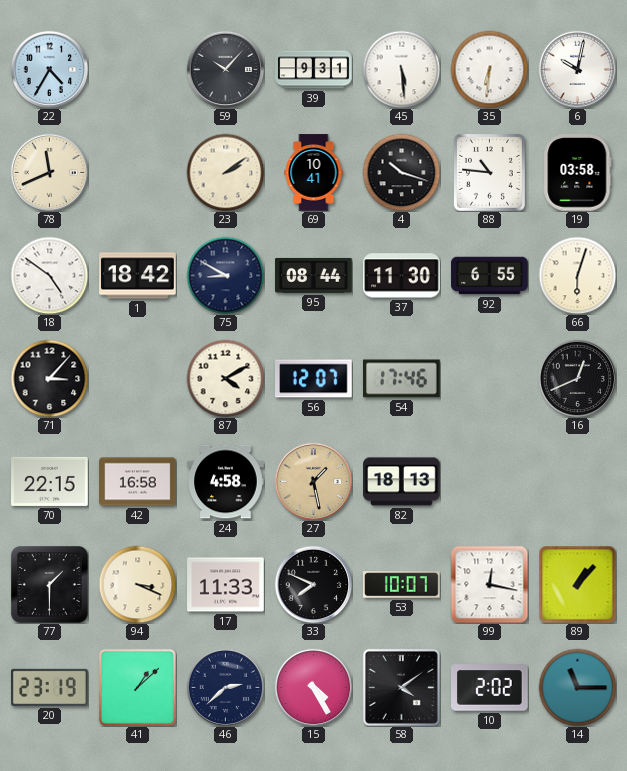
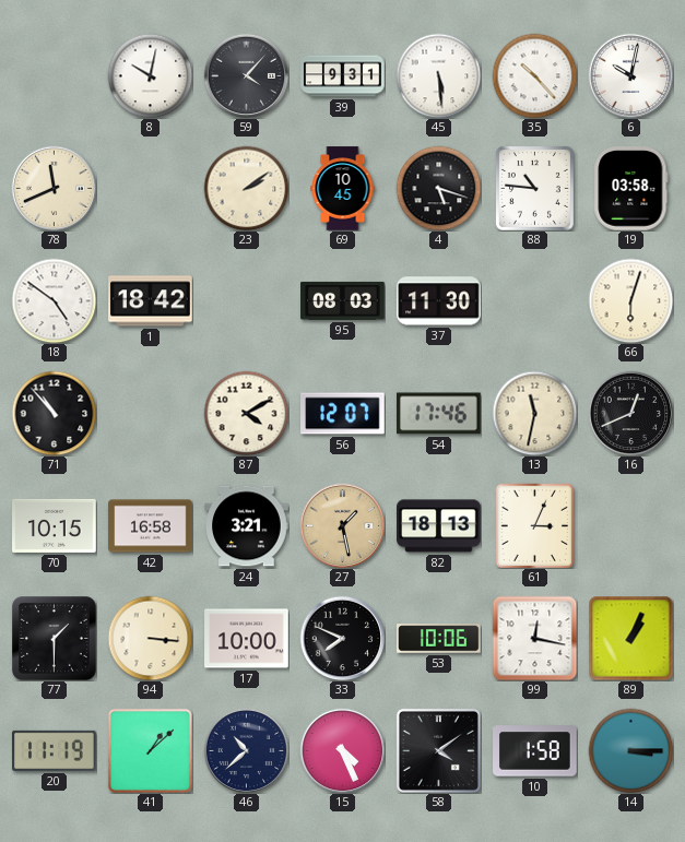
22: 4:35 -> none (49, 69)
8: none -> 10:02 (150, 75)
59: 10:07 -> 4:07 (246, 75)
35: 6:31 -> 10:23 (534, 75)
69: 10:41 -> 10:45 (343, 189)
4: 10:18 -> 5:18 (438, 188)
75: 8:50 -> none (225, 275)
95: 08:44 -> 08:03 (343, 300)
92: 6:55 -> none (490, 276)
71: 3:07 -> 10:53 (54, 413)
13: none -> 11:32 (534, 413)
70: 22:15 -> 10:15 (55, 525)
24: 4:58 -> 3:21 (247, 526)
61: none -> 3:04 (535, 525)
94: 3:19 -> 3:16 (150, 638)
17: 11:33 -> 10:00 (247, 639)
53: 10:07 -> 10:06 (439, 639)
89: 1:07 -> 1:04 (630, 638)
20: 23:19 -> 11:19 (55, 750)
46: 2:38 -> 10:38 (246, 750)
15: 4:25 -> 4:26 (342, 750)
10: 2:02 -> 1:58 (535, 751)
14: 11:15 -> 3:15 (630, 750)
